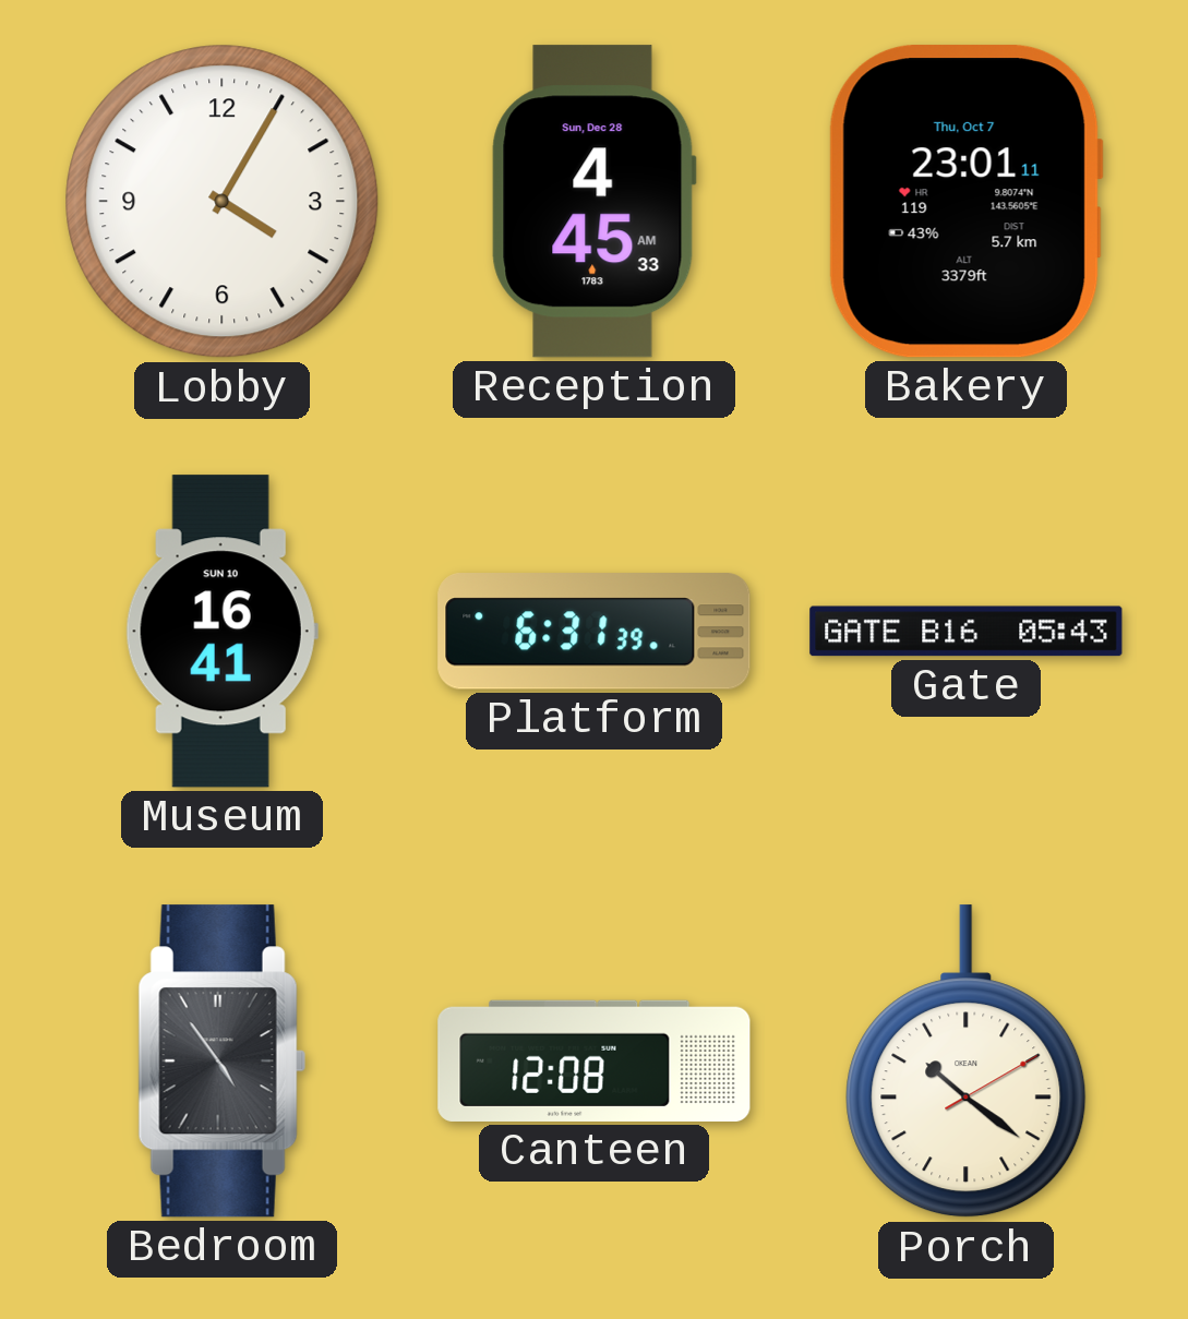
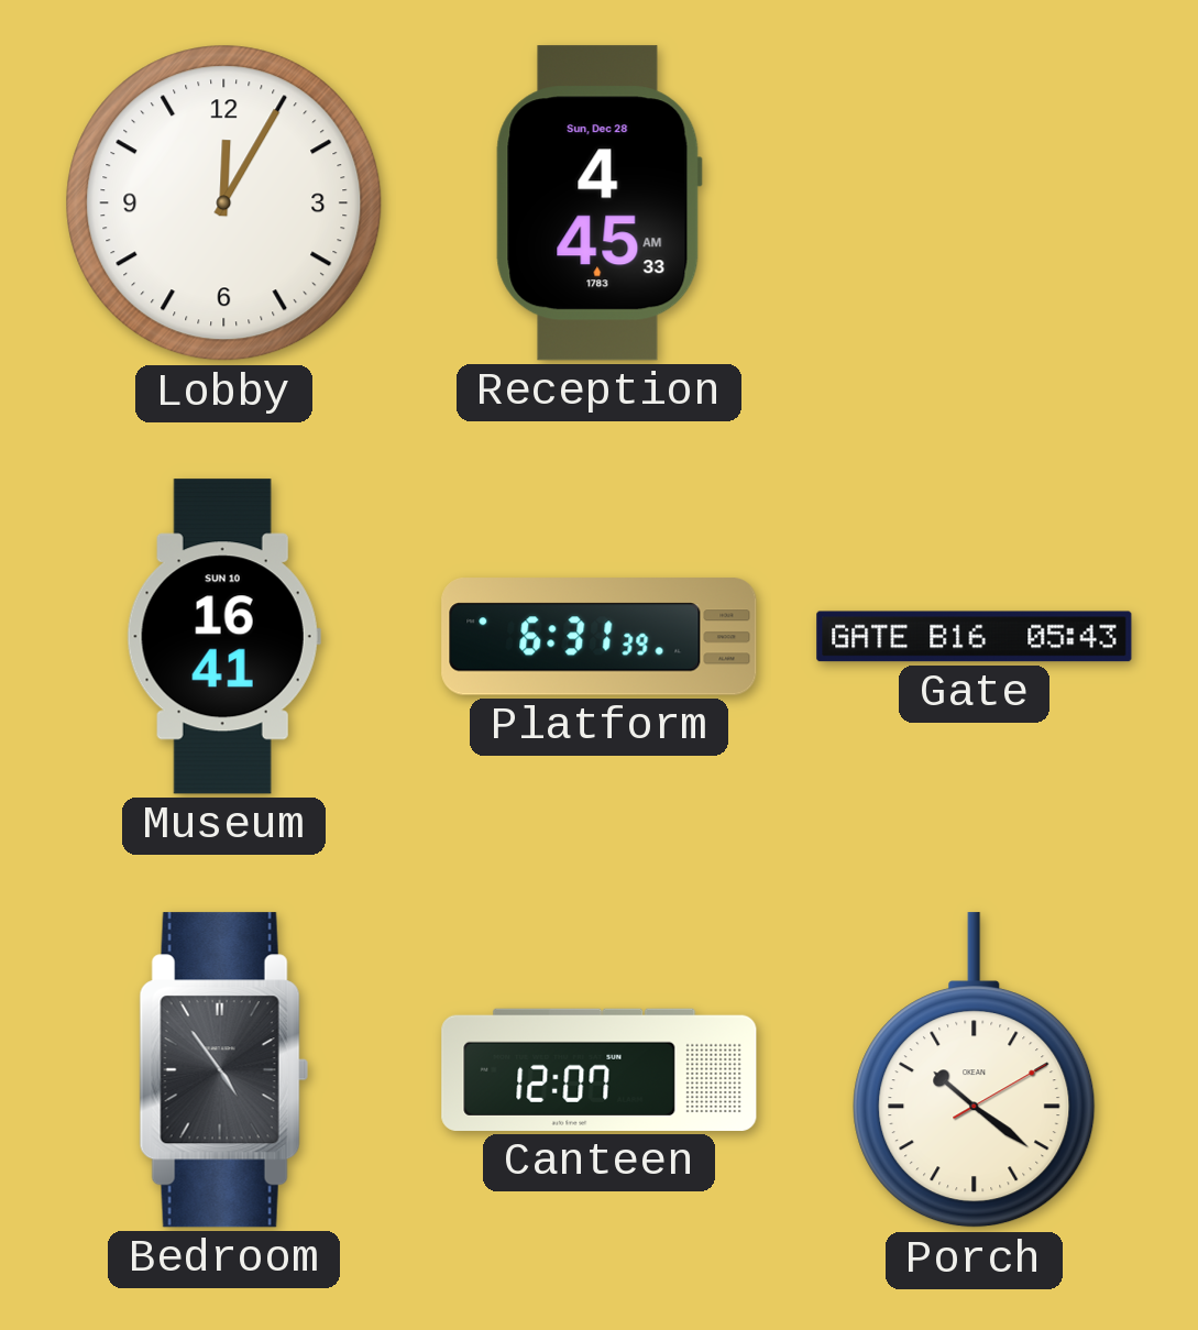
Lobby: 4:05 -> 12:05 (224, 204)
Bakery: 23:01 -> none (965, 202)
Canteen: 12:08 -> 12:07 (600, 1069)
